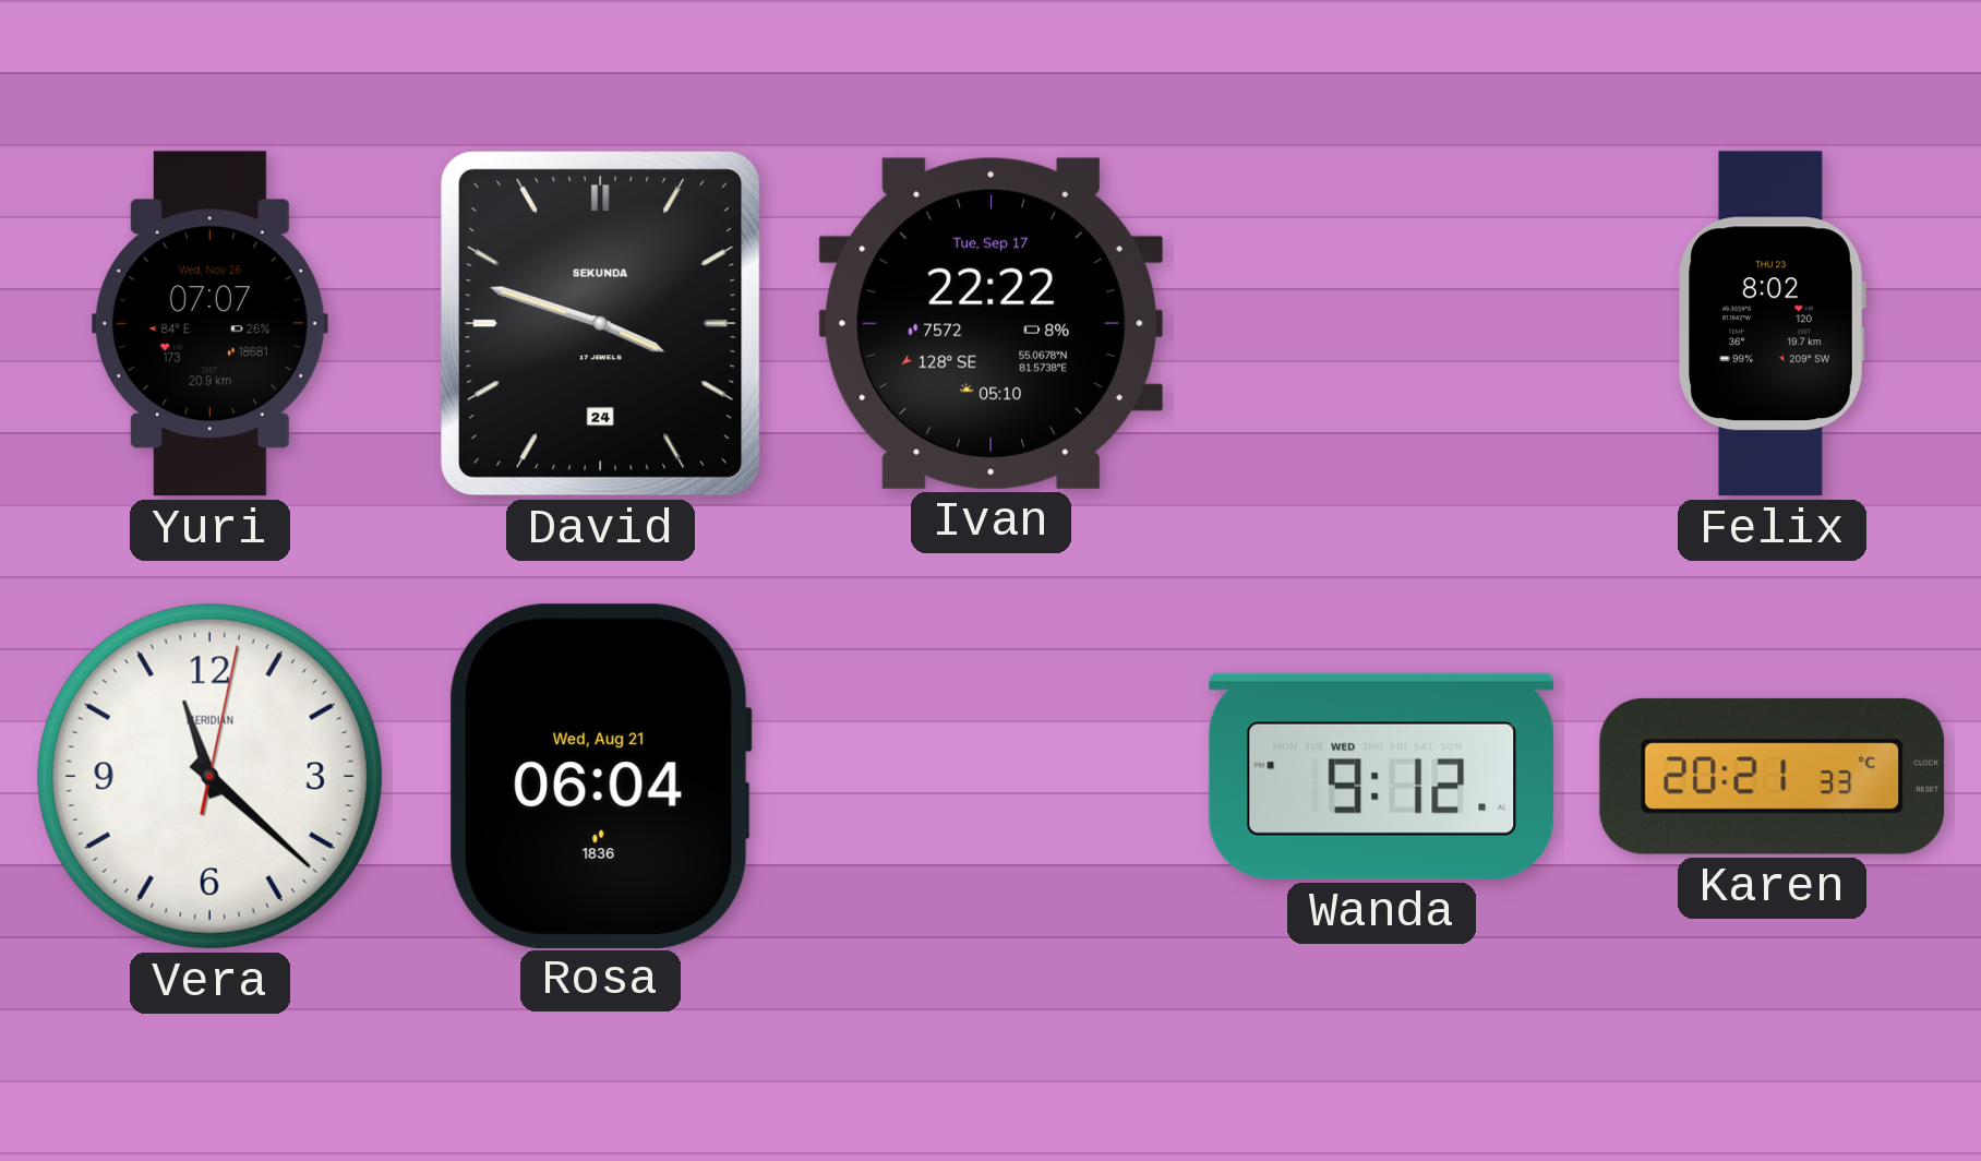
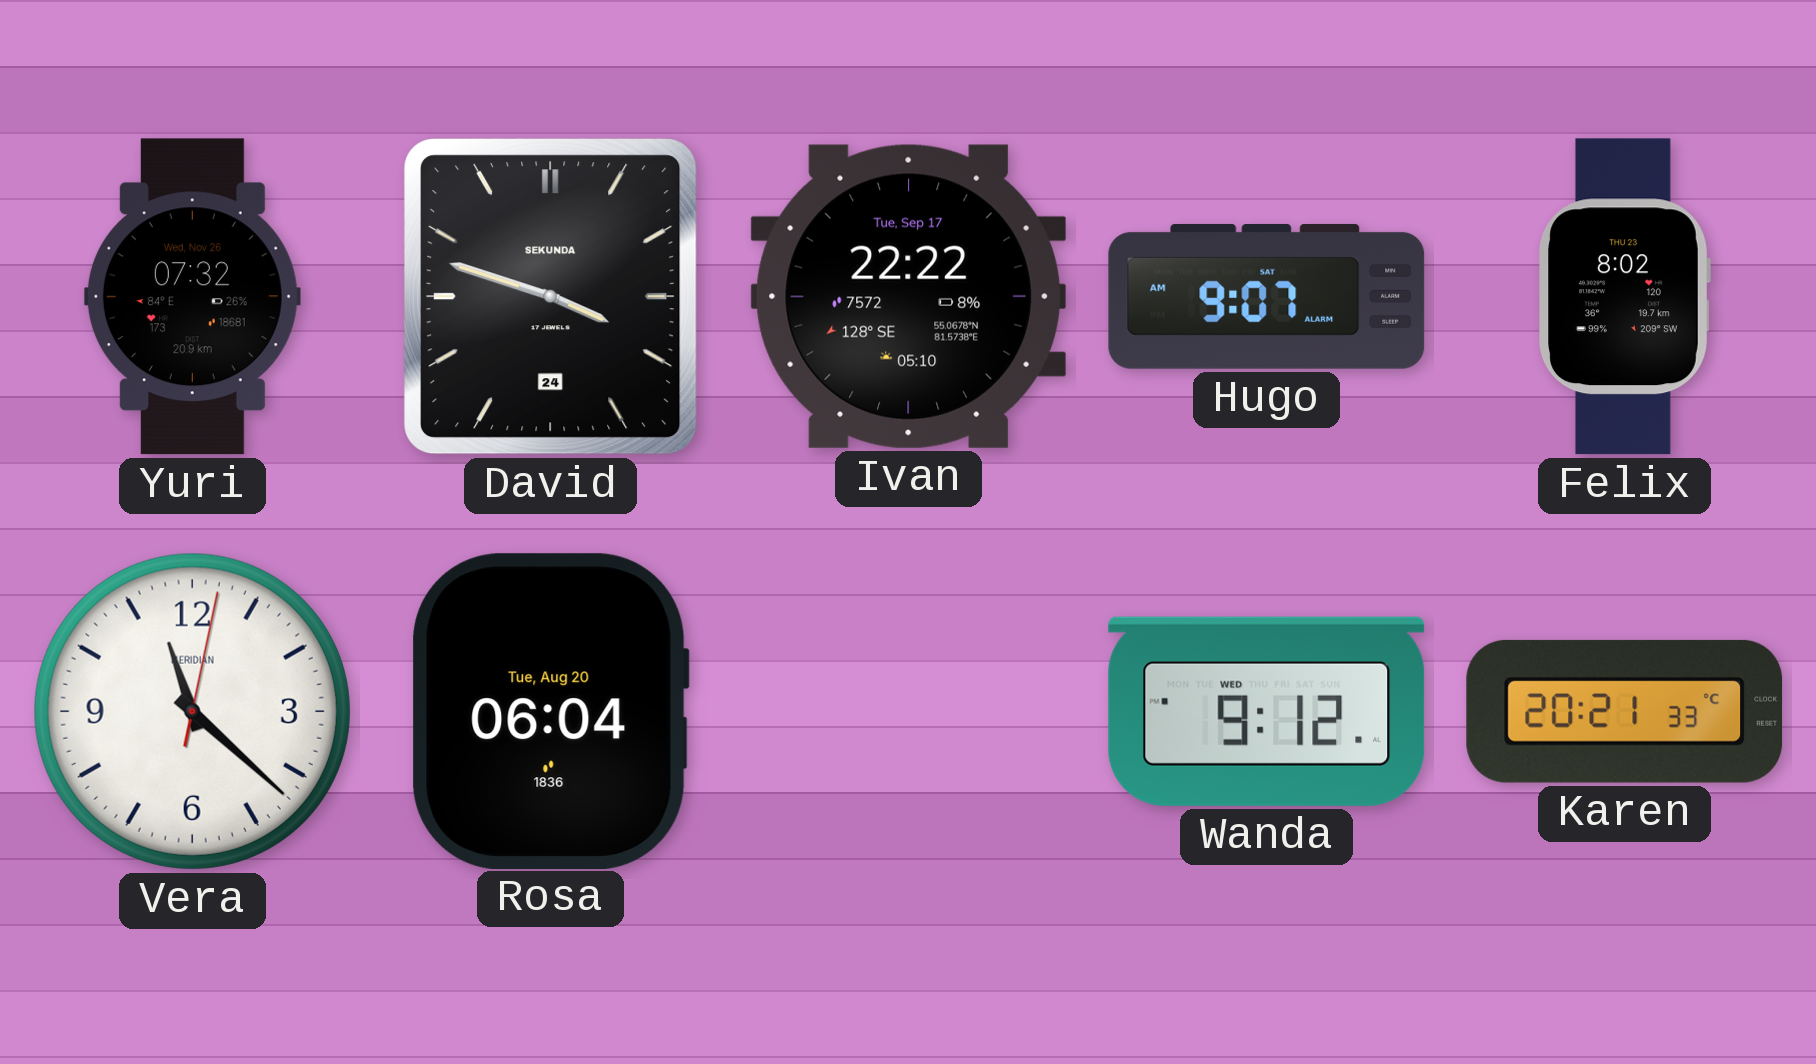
Yuri: 07:07 -> 07:32 (192, 297)
Hugo: none -> 9:07 (1267, 296)
Rosa date: Wed, Aug 21 -> Tue, Aug 20 (550, 711)
